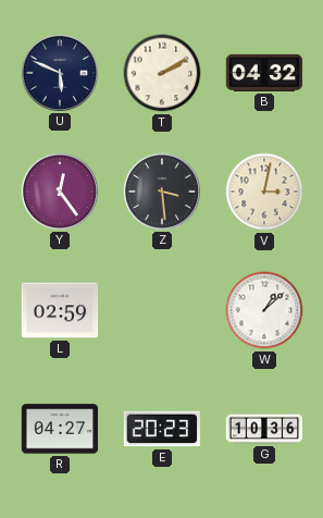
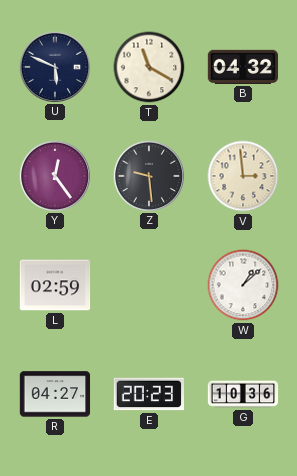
T: 2:10 -> 11:20 (149, 67)
Z: 3:29 -> 9:29 (148, 175)
V: 3:02 -> 2:59 (243, 176)
